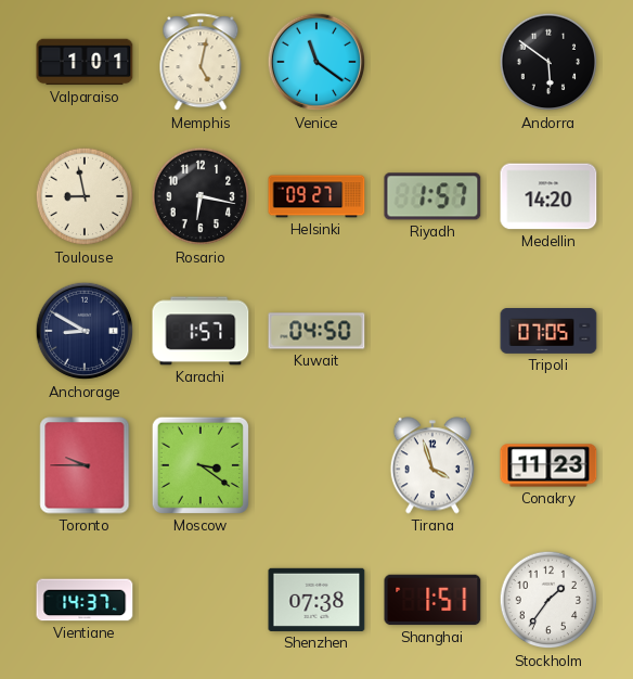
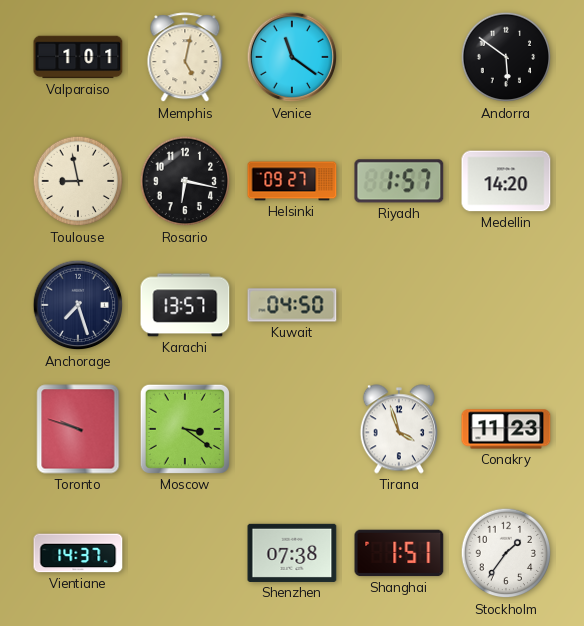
Anchorage: 8:50 -> 7:27 (78, 305)
Karachi: 1:57 -> 13:57 (185, 305)
Tripoli: 07:05 -> none (548, 332)
Toronto: 9:45 -> 9:48 (78, 429)
